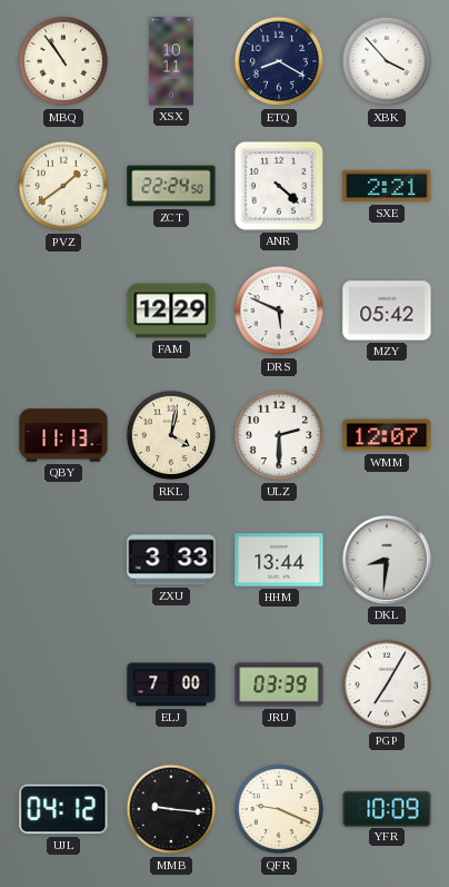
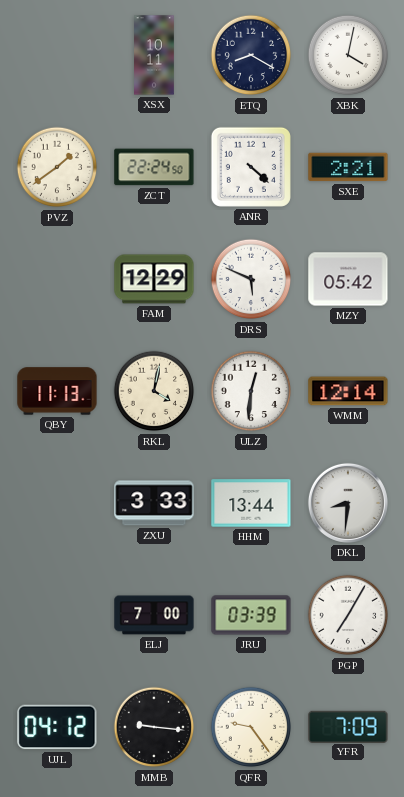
MBQ: 10:54 -> none (63, 61)
XBK: 3:53 -> 4:02 (348, 55)
ULZ: 2:30 -> 12:31 (251, 391)
WMM: 12:07 -> 12:14 (348, 391)
QFR: 9:19 -> 9:24 (251, 727)
YFR: 10:09 -> 7:09 (348, 726)
